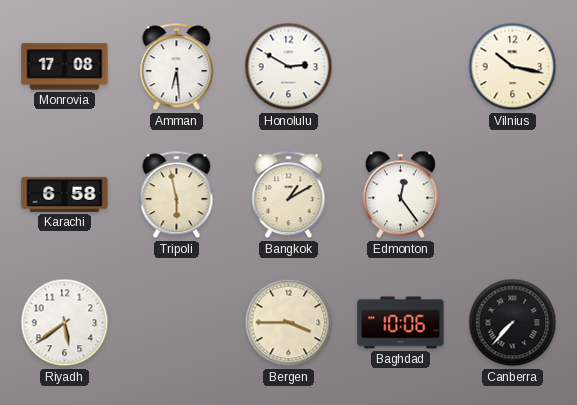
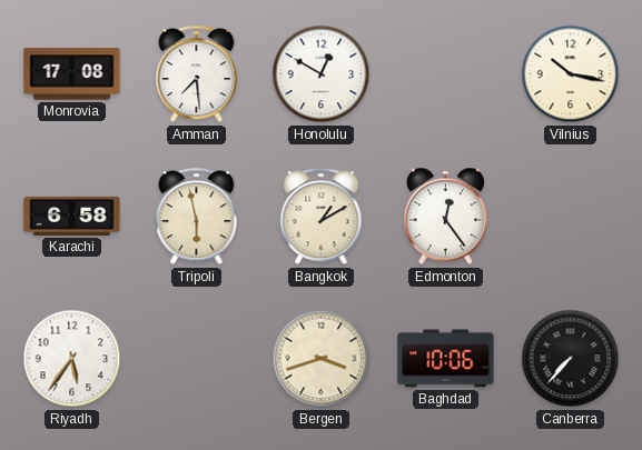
Amman: 6:29 -> 7:29 (197, 74)
Honolulu: 2:50 -> 12:50 (322, 74)
Riyadh: 5:39 -> 5:36 (72, 359)
Bergen: 3:45 -> 3:42 (322, 359)
